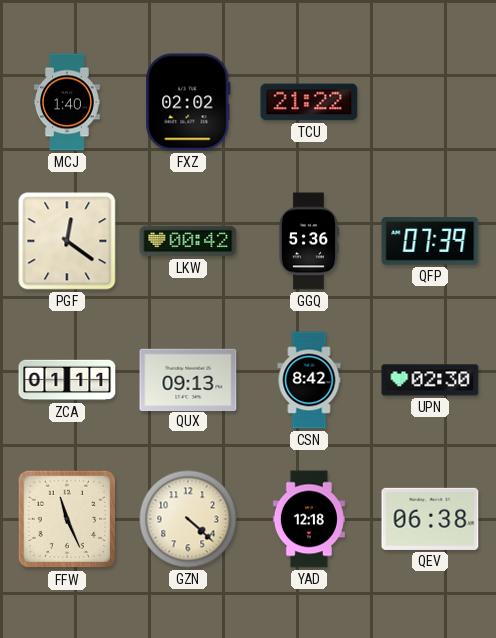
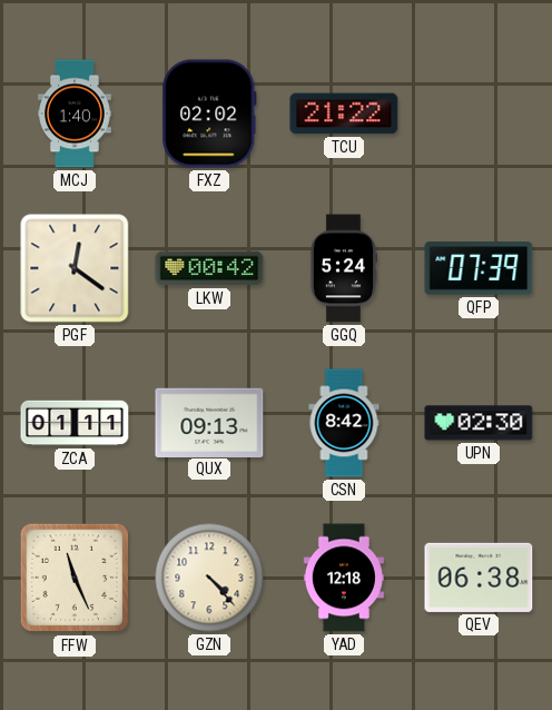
GGQ: 5:36 -> 5:24 (343, 268)
GZN: 4:22 -> 4:23 (209, 578)
